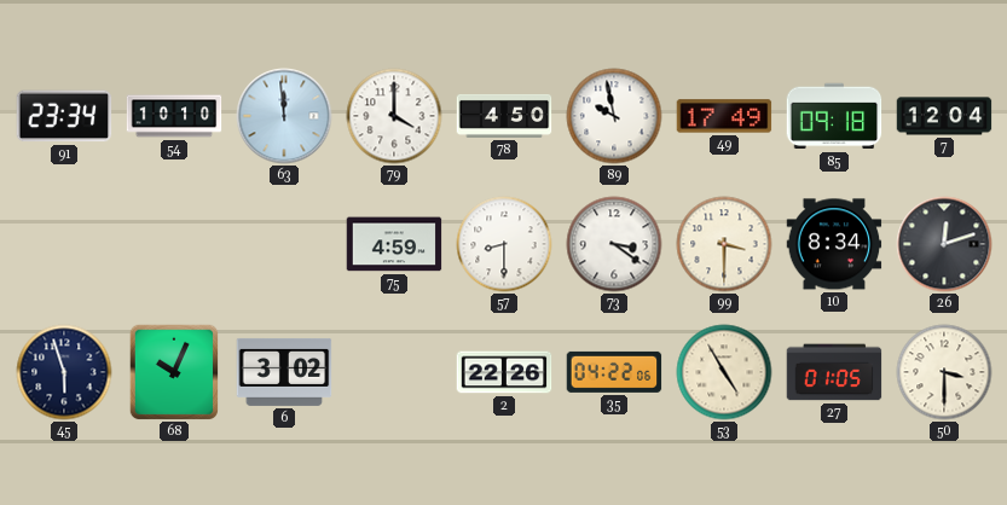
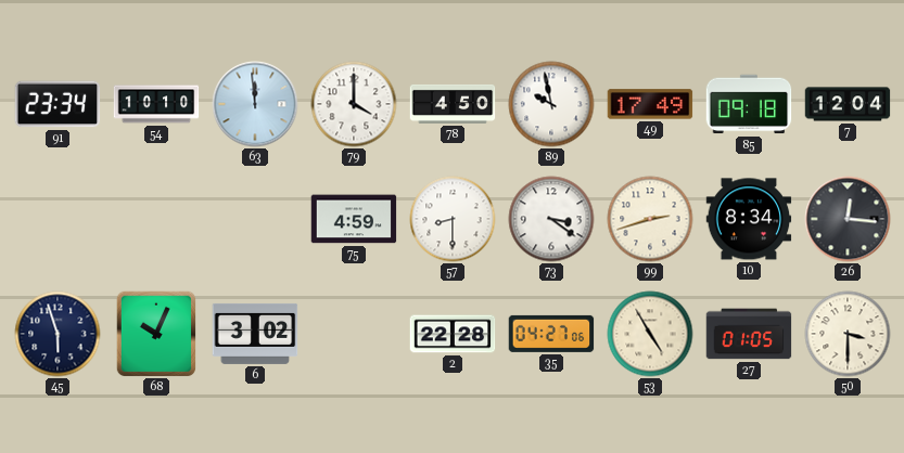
99: 3:30 -> 2:42 (650, 219)
26: 12:12 -> 12:16 (848, 219)
2: 22:26 -> 22:28 (453, 334)
35: 04:22 -> 04:27 (551, 334)
